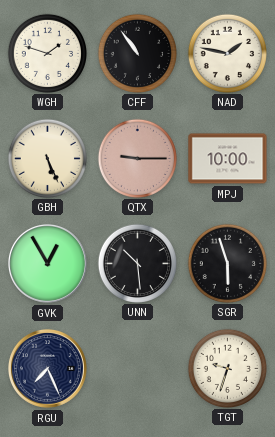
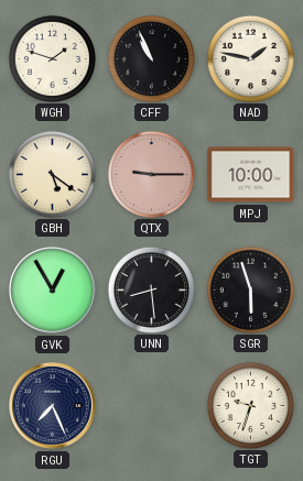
CFF: 10:54 -> 10:56 (151, 58)
GBH: 5:26 -> 5:21 (52, 174)
UNN: 10:29 -> 8:29 (151, 289)
